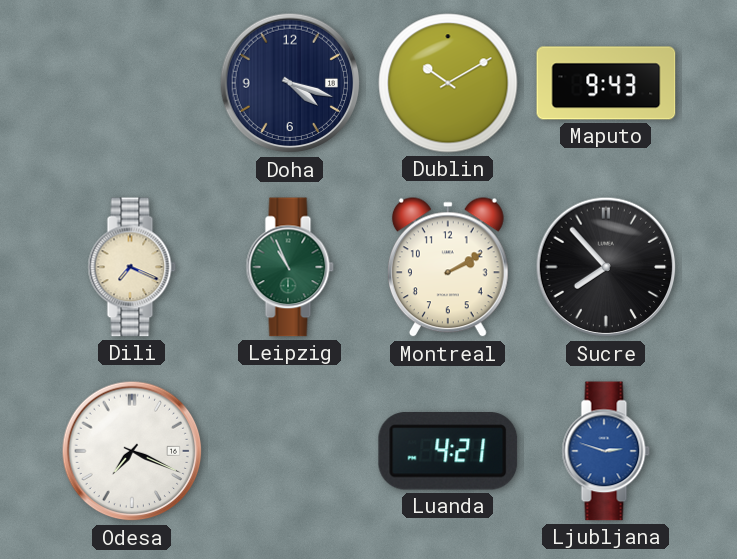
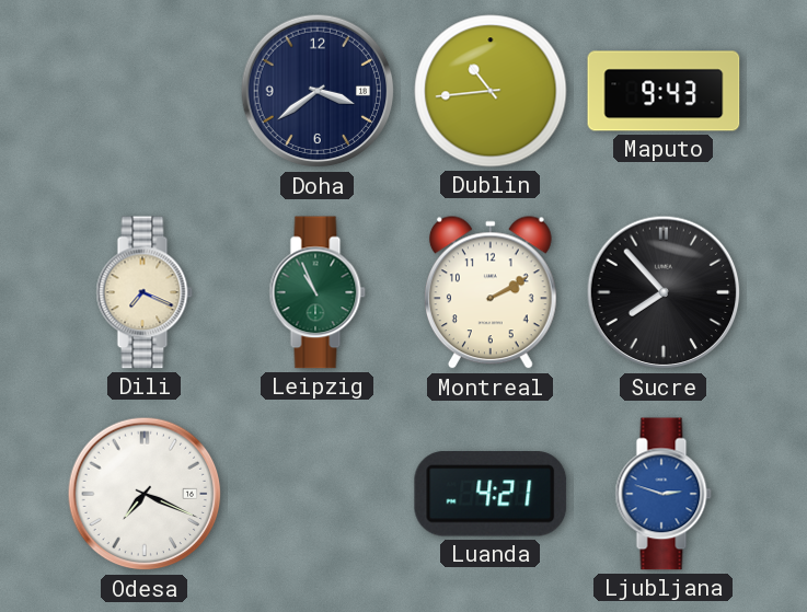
Doha: 4:18 -> 3:39 (318, 91)
Dublin: 10:10 -> 10:44 (491, 91)
